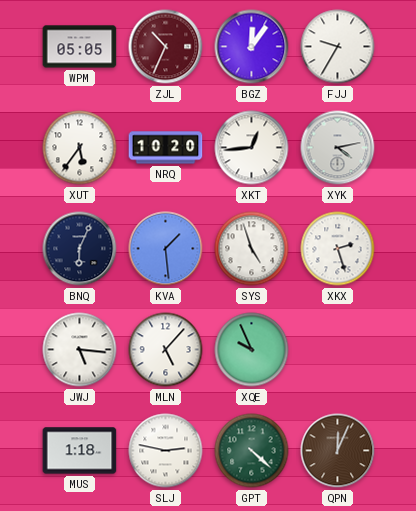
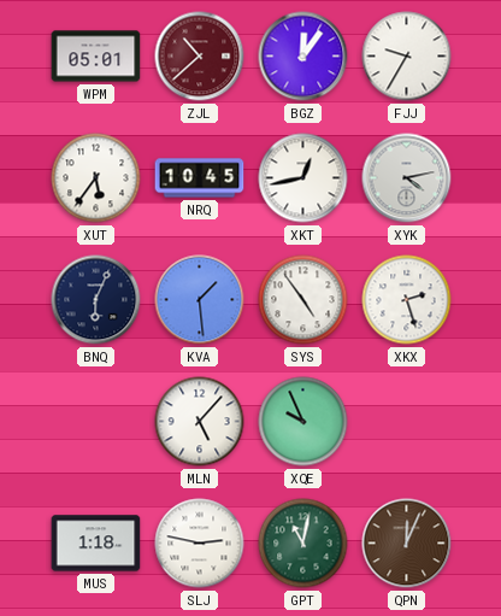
WPM: 05:05 -> 05:01 (96, 57)
ZJL: 10:34 -> 10:38 (200, 57)
NRQ: 10:20 -> 10:45 (200, 178)
XKT: 12:44 -> 12:43 (303, 178)
SYS: 4:57 -> 4:54 (303, 300)
JWJ: 5:16 -> none (80, 350)
GPT: 4:22 -> 11:02 (303, 544)
